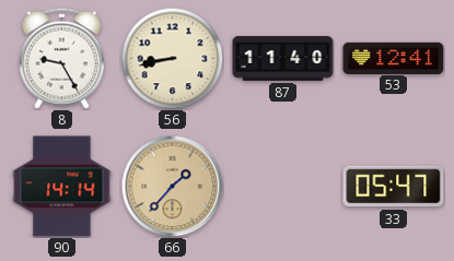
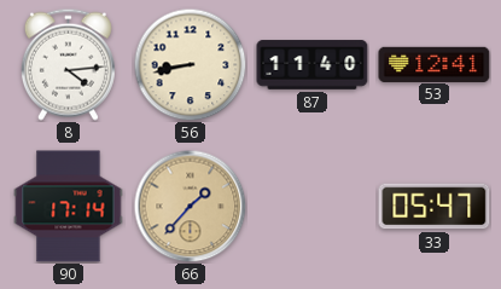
8: 9:25 -> 4:14 (68, 64)
90: 14:14 -> 17:14 (69, 207)
